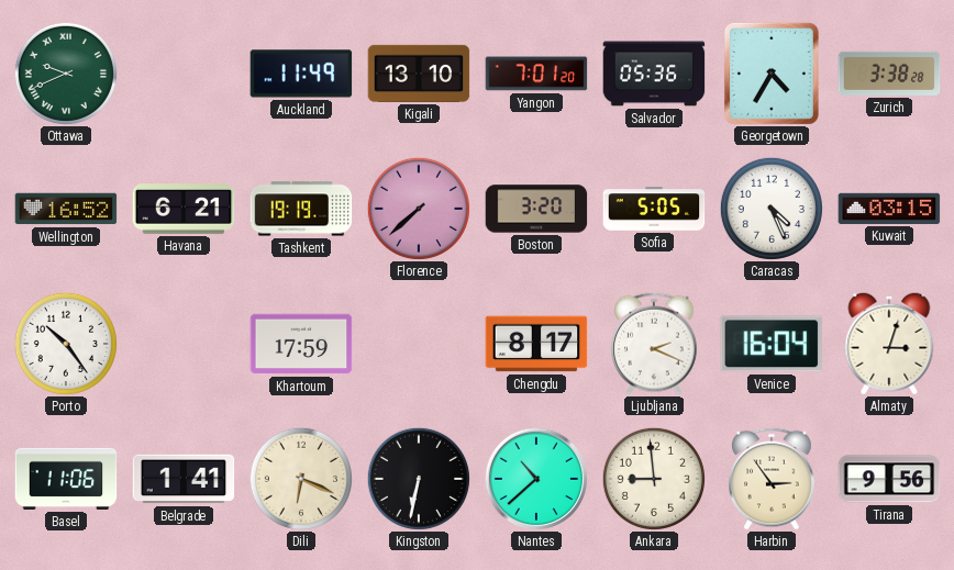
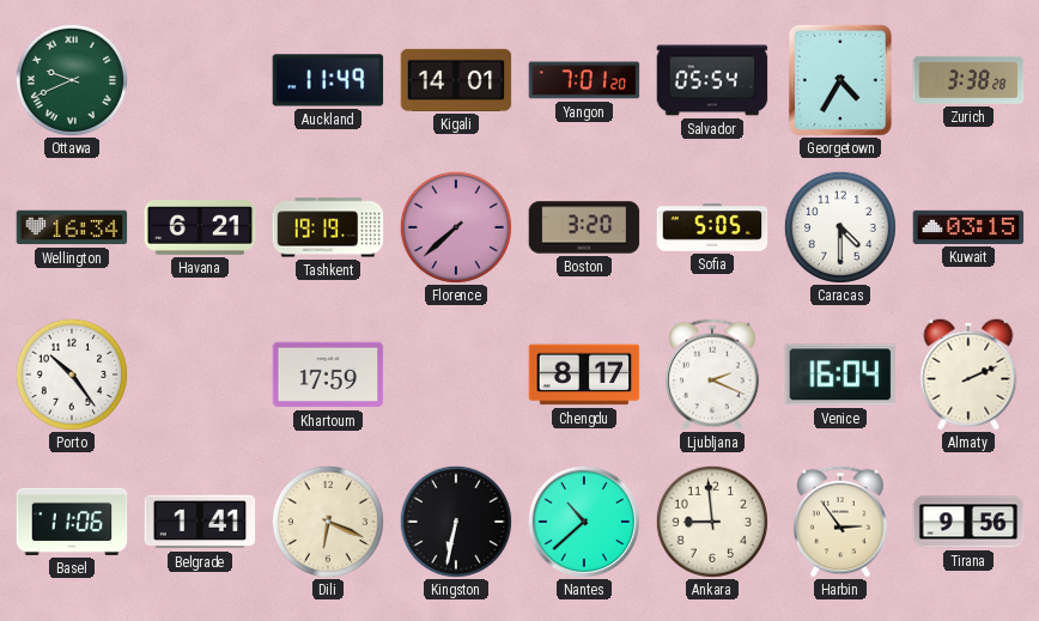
Kigali: 13:10 -> 14:01 (456, 80)
Salvador: 05:36 -> 05:54 (712, 80)
Wellington: 16:52 -> 16:34 (72, 227)
Caracas: 4:26 -> 4:30 (840, 227)
Almaty: 3:03 -> 2:11 (968, 375)
